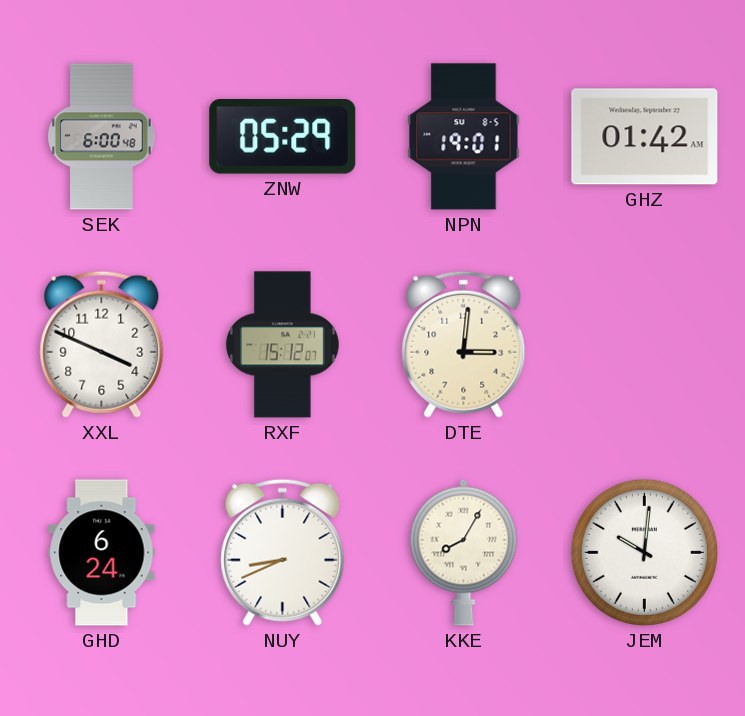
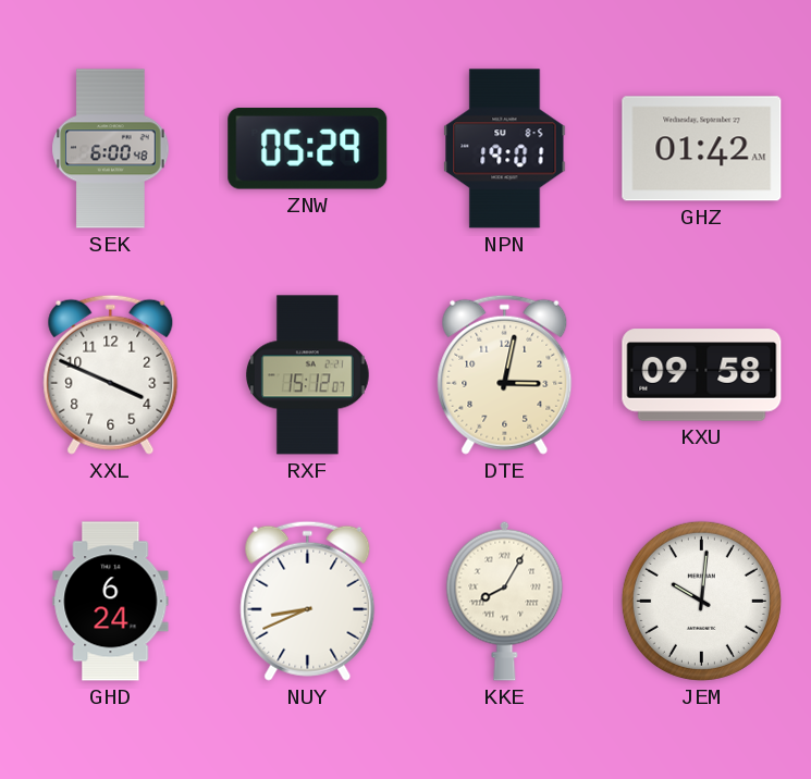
DTE: 3:01 -> 3:02 (505, 374)
KXU: none -> 09:58 (702, 375)
